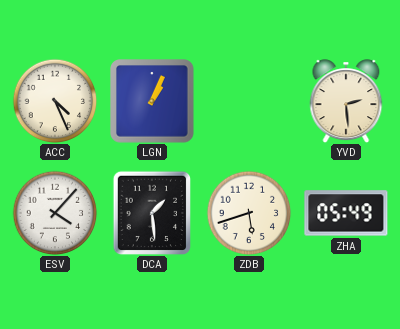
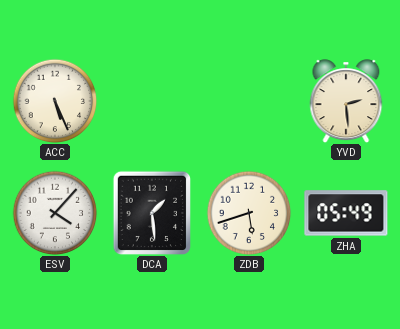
ACC: 4:26 -> 5:26 (55, 101)
LGN: 1:04 -> none (152, 101)
